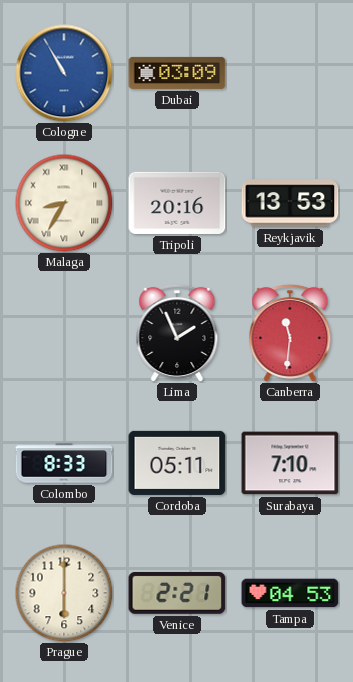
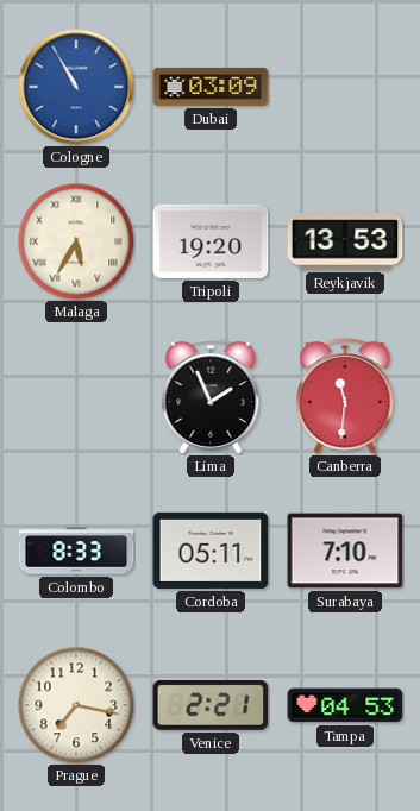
Malaga: 8:35 -> 5:35 (76, 241)
Tripoli: 20:16 -> 19:20 (211, 241)
Prague: 6:00 -> 7:17 (76, 705)
